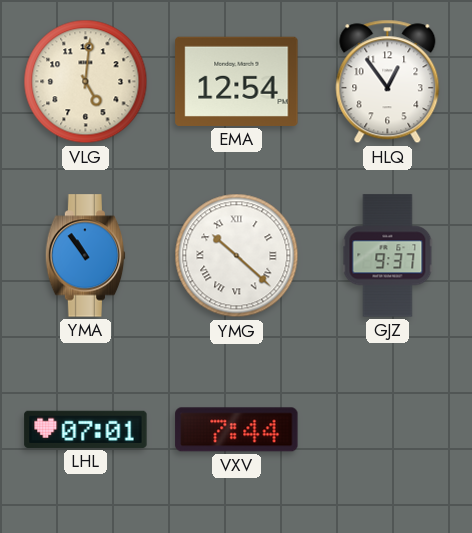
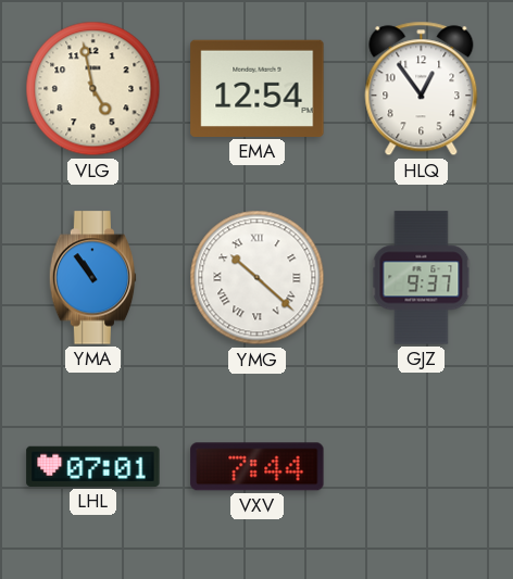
VLG: 5:01 -> 4:58 (93, 89)
